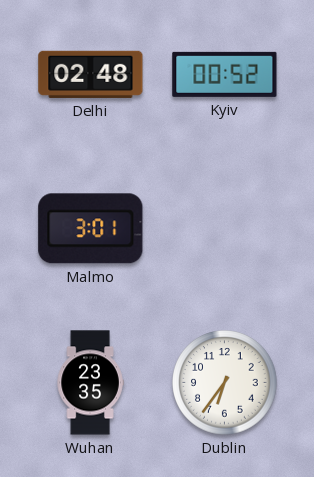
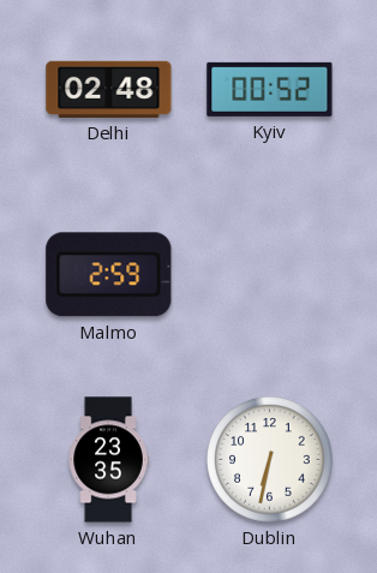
Malmo: 3:01 -> 2:59 (109, 275)
Dublin: 6:36 -> 6:32 (270, 460)
